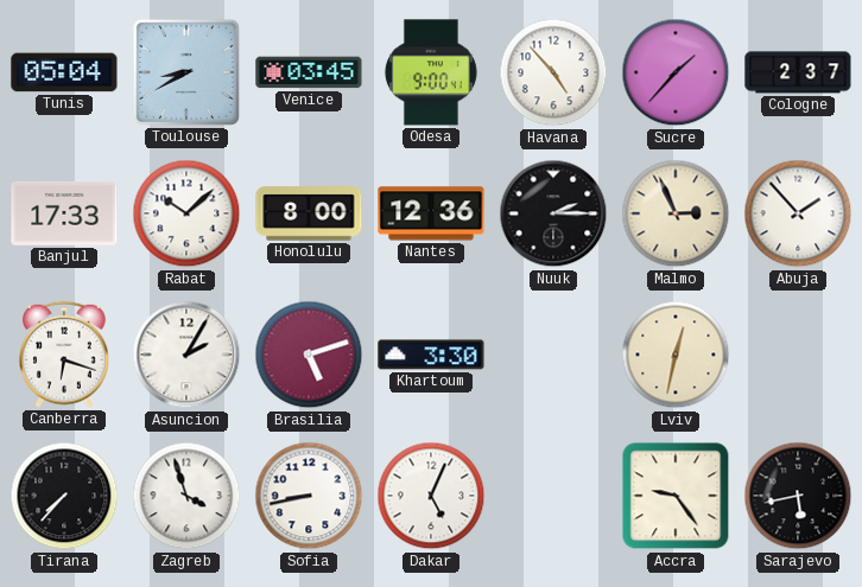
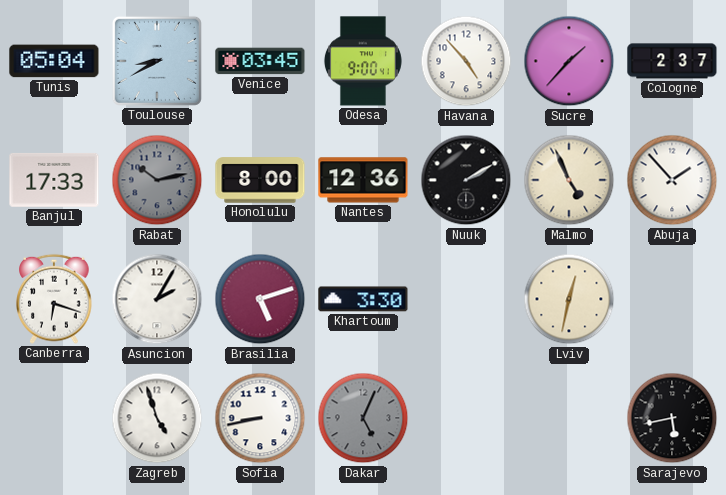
Rabat: 10:08 -> 10:13 (157, 180)
Rabat dial: white -> grey (157, 180)
Nuuk: 2:15 -> 2:10 (466, 180)
Malmo: 2:56 -> 4:56 (569, 180)
Tirana: 7:37 -> none (64, 496)
Zagreb: 3:57 -> 4:57 (157, 418)
Dakar dial: white -> grey (363, 418)
Accra: 9:24 -> none (676, 496)
